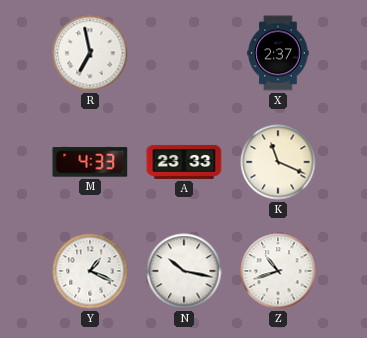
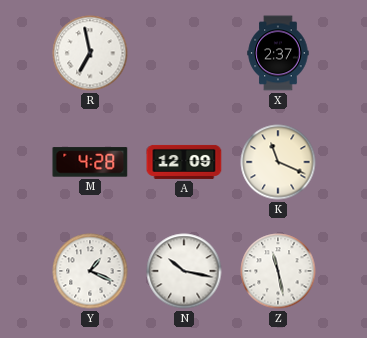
M: 4:33 -> 4:28 (90, 162)
A: 23:33 -> 12:09 (184, 162)
Z: 10:42 -> 11:28 (278, 271)
